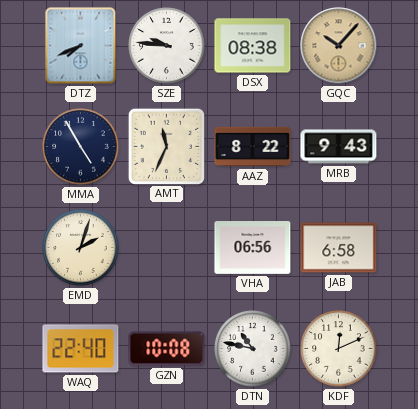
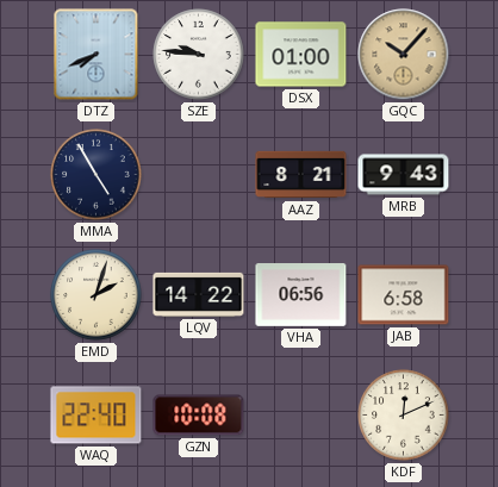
DSX: 08:38 -> 01:00 (301, 55)
AMT: 11:34 -> none (166, 146)
AAZ: 8:22 -> 8:21 (301, 175)
LQV: none -> 14:22 (199, 294)
DTN: 10:47 -> none (253, 349)
